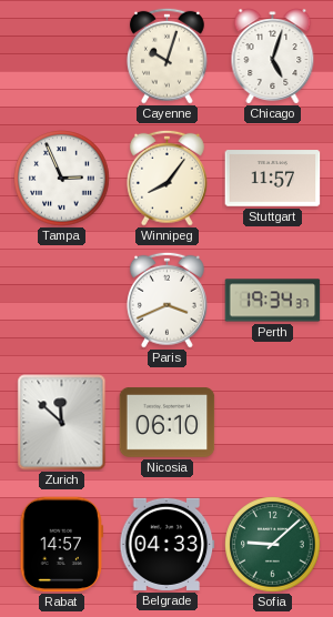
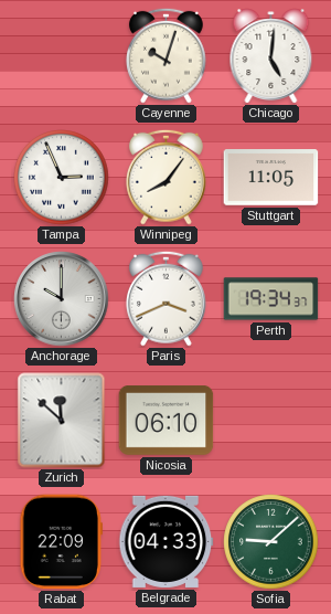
Chicago: 5:03 -> 5:01 (271, 56)
Stuttgart: 11:57 -> 11:05 (271, 178)
Anchorage: none -> 10:00 (62, 299)
Rabat: 14:57 -> 22:09 (61, 542)
